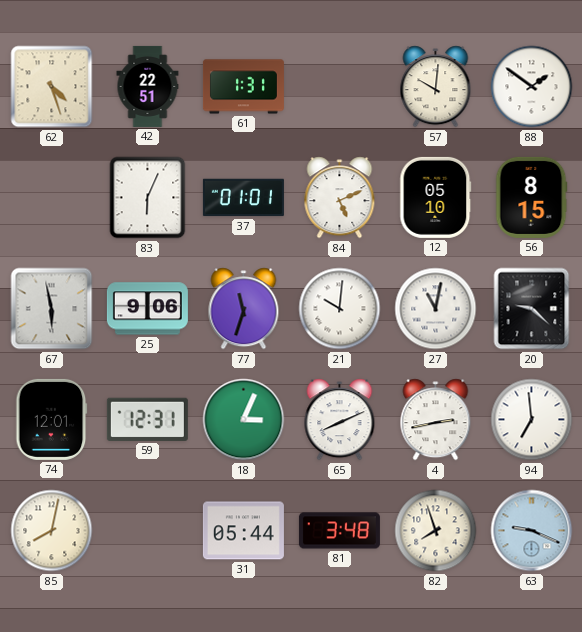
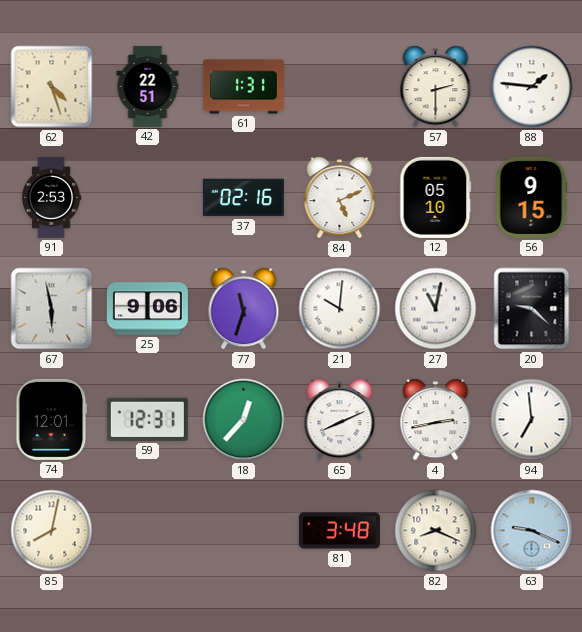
57: 10:01 -> 2:30 (436, 87)
88: 1:51 -> 1:46 (532, 87)
91: none -> 2:53 (51, 197)
83: 6:04 -> none (148, 198)
37: 01:01 -> 02:16 (243, 198)
56: 8:15 -> 9:15 (531, 197)
18: 3:04 -> 12:37 (244, 420)
31: 05:44 -> none (243, 531)
82: 7:57 -> 8:19 (436, 531)
